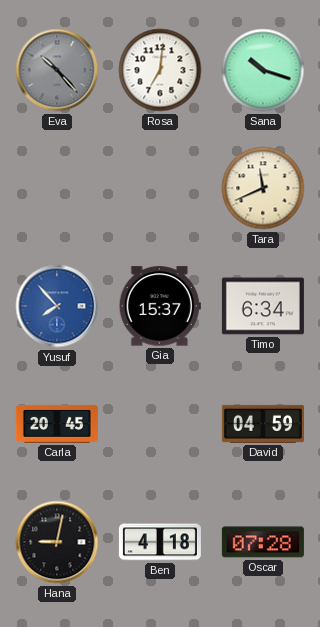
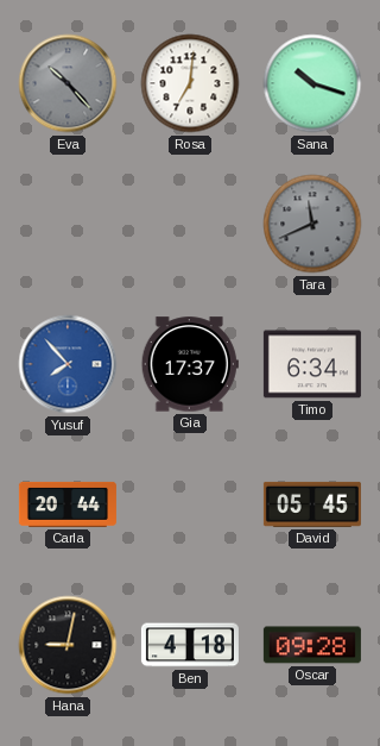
Tara dial: cream -> grey (312, 224)
Gia: 15:37 -> 17:37 (190, 364)
Carla: 20:45 -> 20:44 (68, 504)
David: 04:59 -> 05:45 (312, 504)
Oscar: 07:28 -> 09:28 (312, 645)
